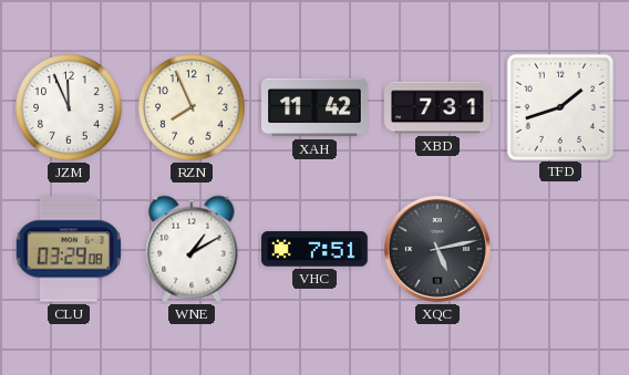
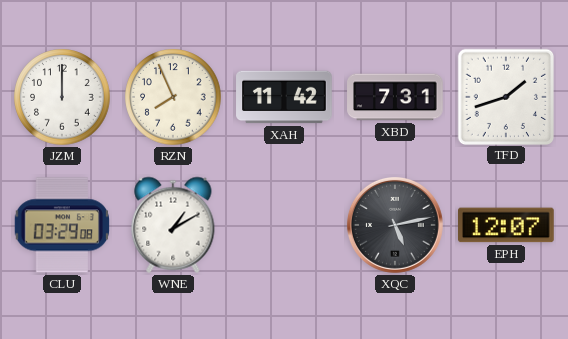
JZM: 11:56 -> 12:00 (62, 97)
VHC: 7:51 -> none (316, 249)
EPH: none -> 12:07 (507, 225)
